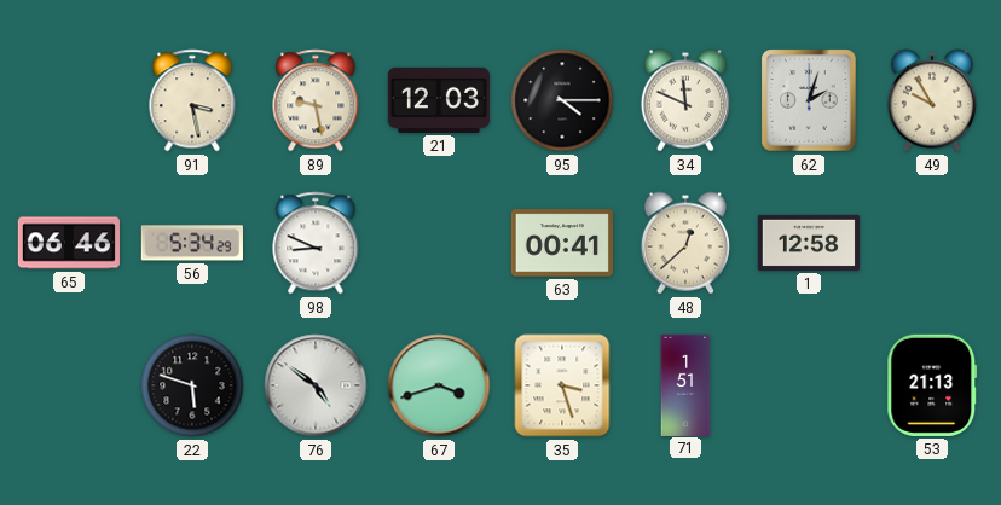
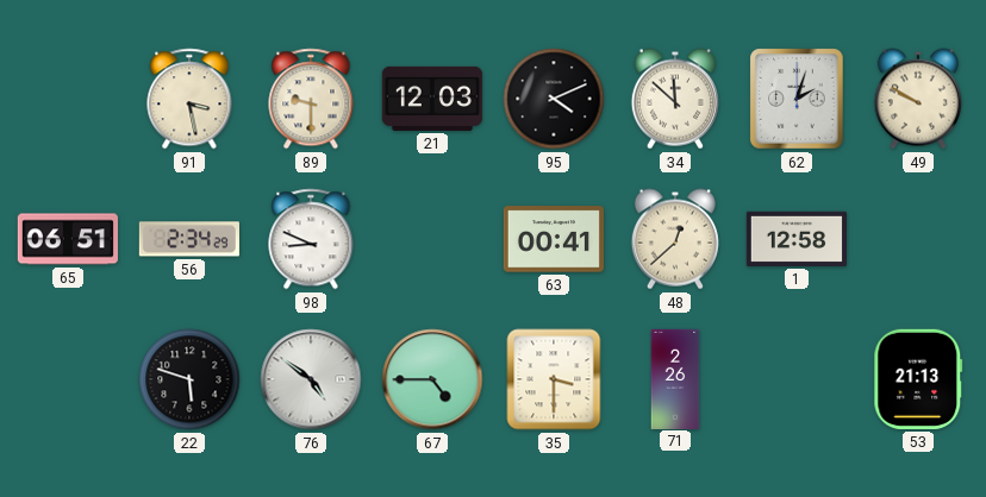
89: 9:28 -> 9:30 (311, 99)
95: 4:15 -> 4:11 (554, 99)
34: 11:49 -> 11:52 (675, 99)
49: 9:55 -> 9:50 (918, 99)
65: 06:46 -> 06:51 (68, 239)
56: 5:34 -> 2:34 (189, 239)
67: 3:42 -> 4:45 (432, 379)
35: 3:27 -> 3:30 (554, 379)
71: 1:51 -> 2:26 (675, 378)
